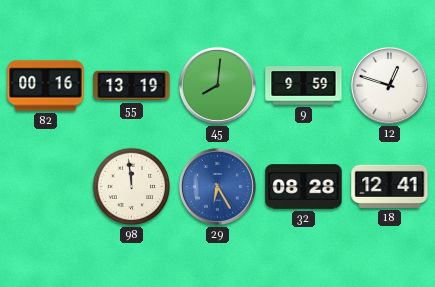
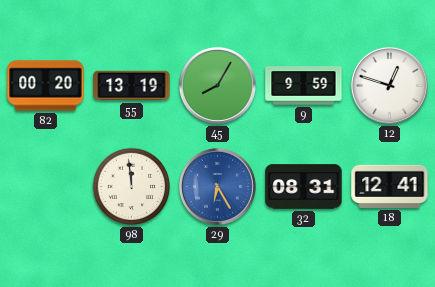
82: 00:16 -> 00:20 (46, 86)
45: 8:01 -> 8:05 (217, 85)
32: 08:28 -> 08:31 (304, 187)
